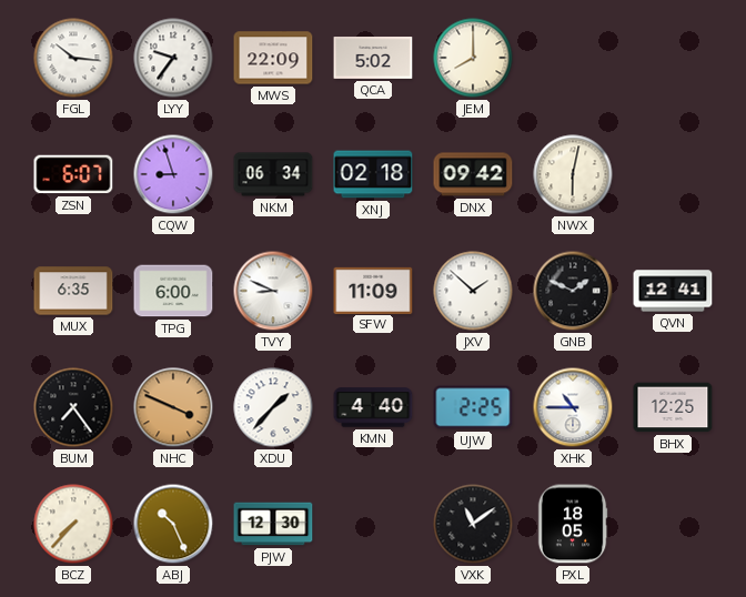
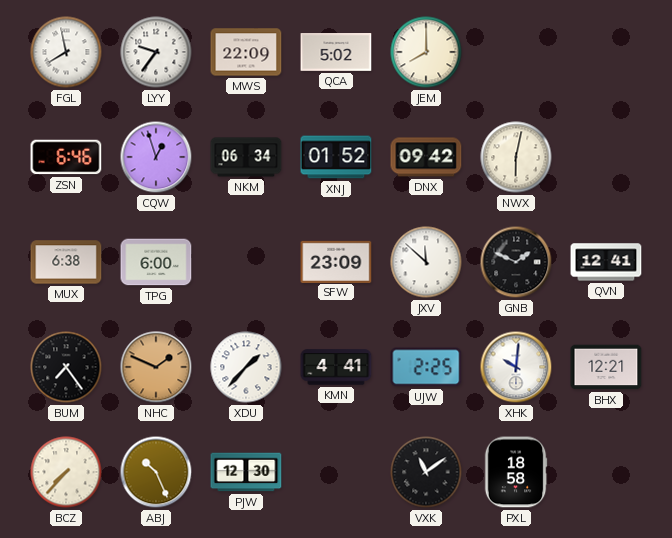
FGL: 10:16 -> 7:58 (66, 52)
ZSN: 6:07 -> 6:46 (66, 157)
CQW: 8:57 -> 12:57 (156, 157)
XNJ: 02:18 -> 01:52 (336, 157)
MUX: 6:35 -> 6:38 (66, 262)
TVY: 8:49 -> none (273, 291)
SFW: 11:09 -> 23:09 (336, 261)
JXV: 1:52 -> 11:52 (426, 262)
NHC: 3:49 -> 1:49 (156, 367)
KMN: 4:40 -> 4:41 (336, 367)
XHK: 10:45 -> 10:01 (516, 367)
BHX: 12:25 -> 12:21 (606, 367)
PXL: 18:05 -> 18:58 (516, 472)
